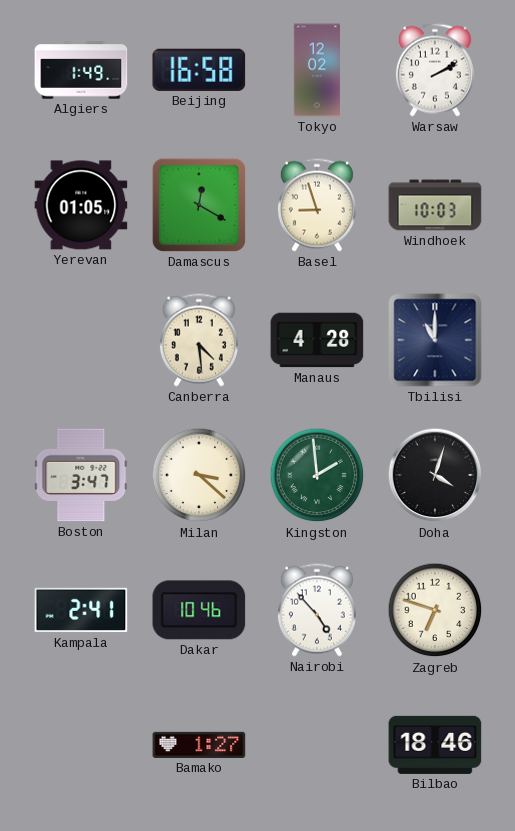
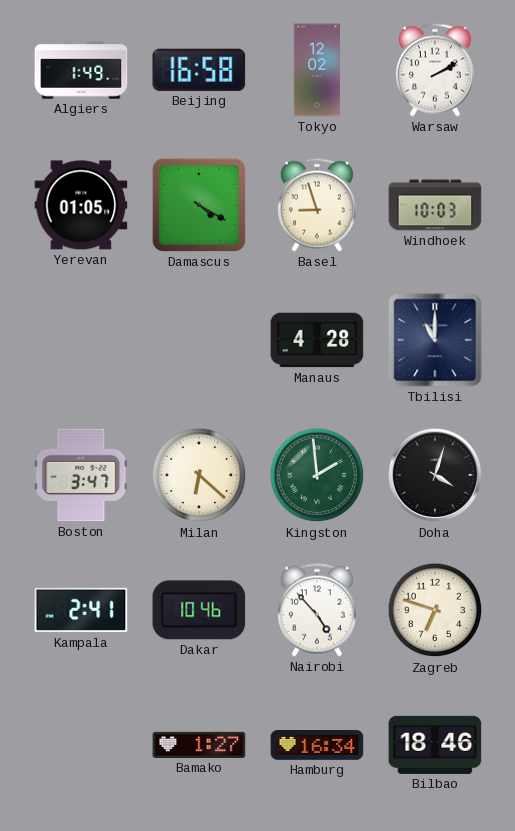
Damascus: 12:20 -> 4:20 (199, 205)
Canberra: 4:29 -> none (199, 340)
Milan: 3:22 -> 6:22 (199, 475)
Hamburg: none -> 16:34 (317, 745)
